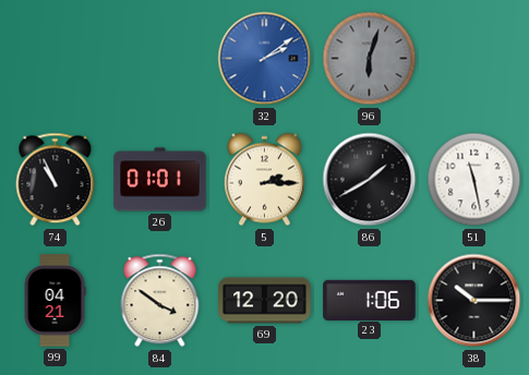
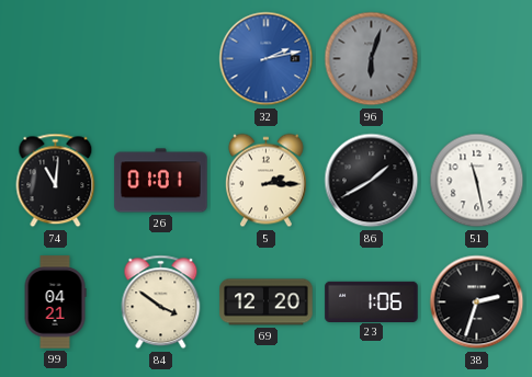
32: 2:09 -> 2:13 (267, 59)
74: 10:56 -> 11:01 (56, 181)
38: 10:15 -> 2:33 (477, 302)
